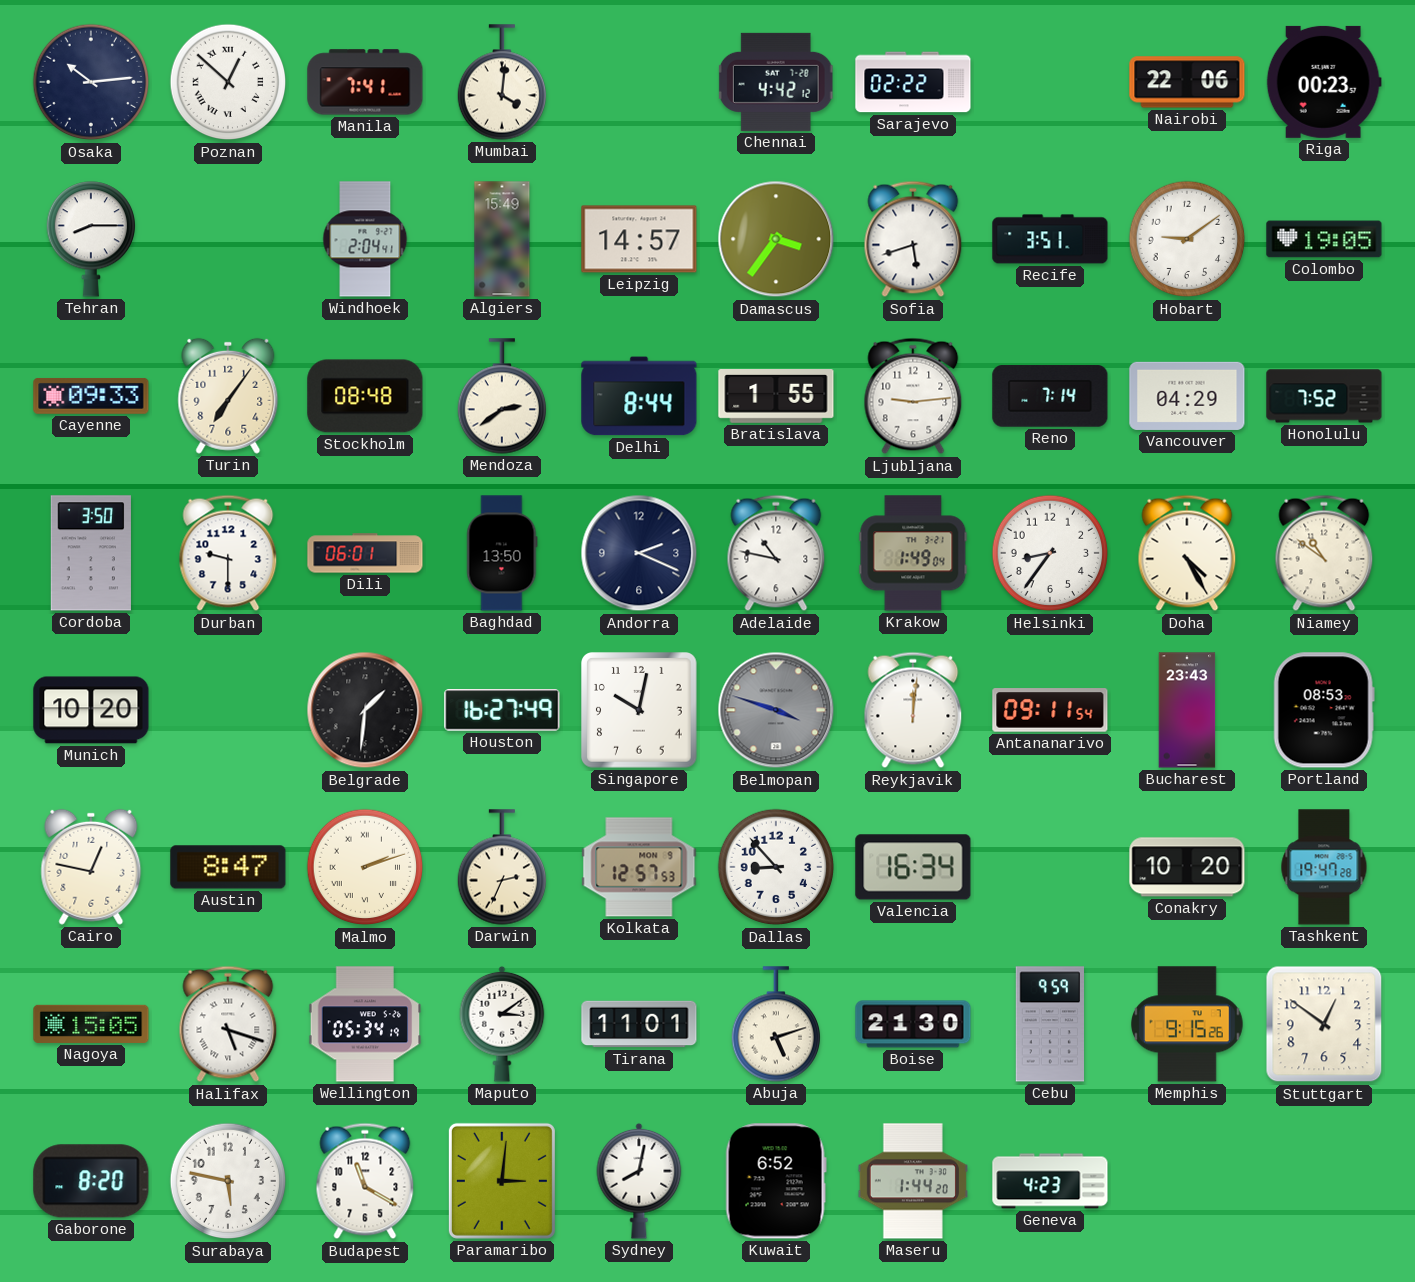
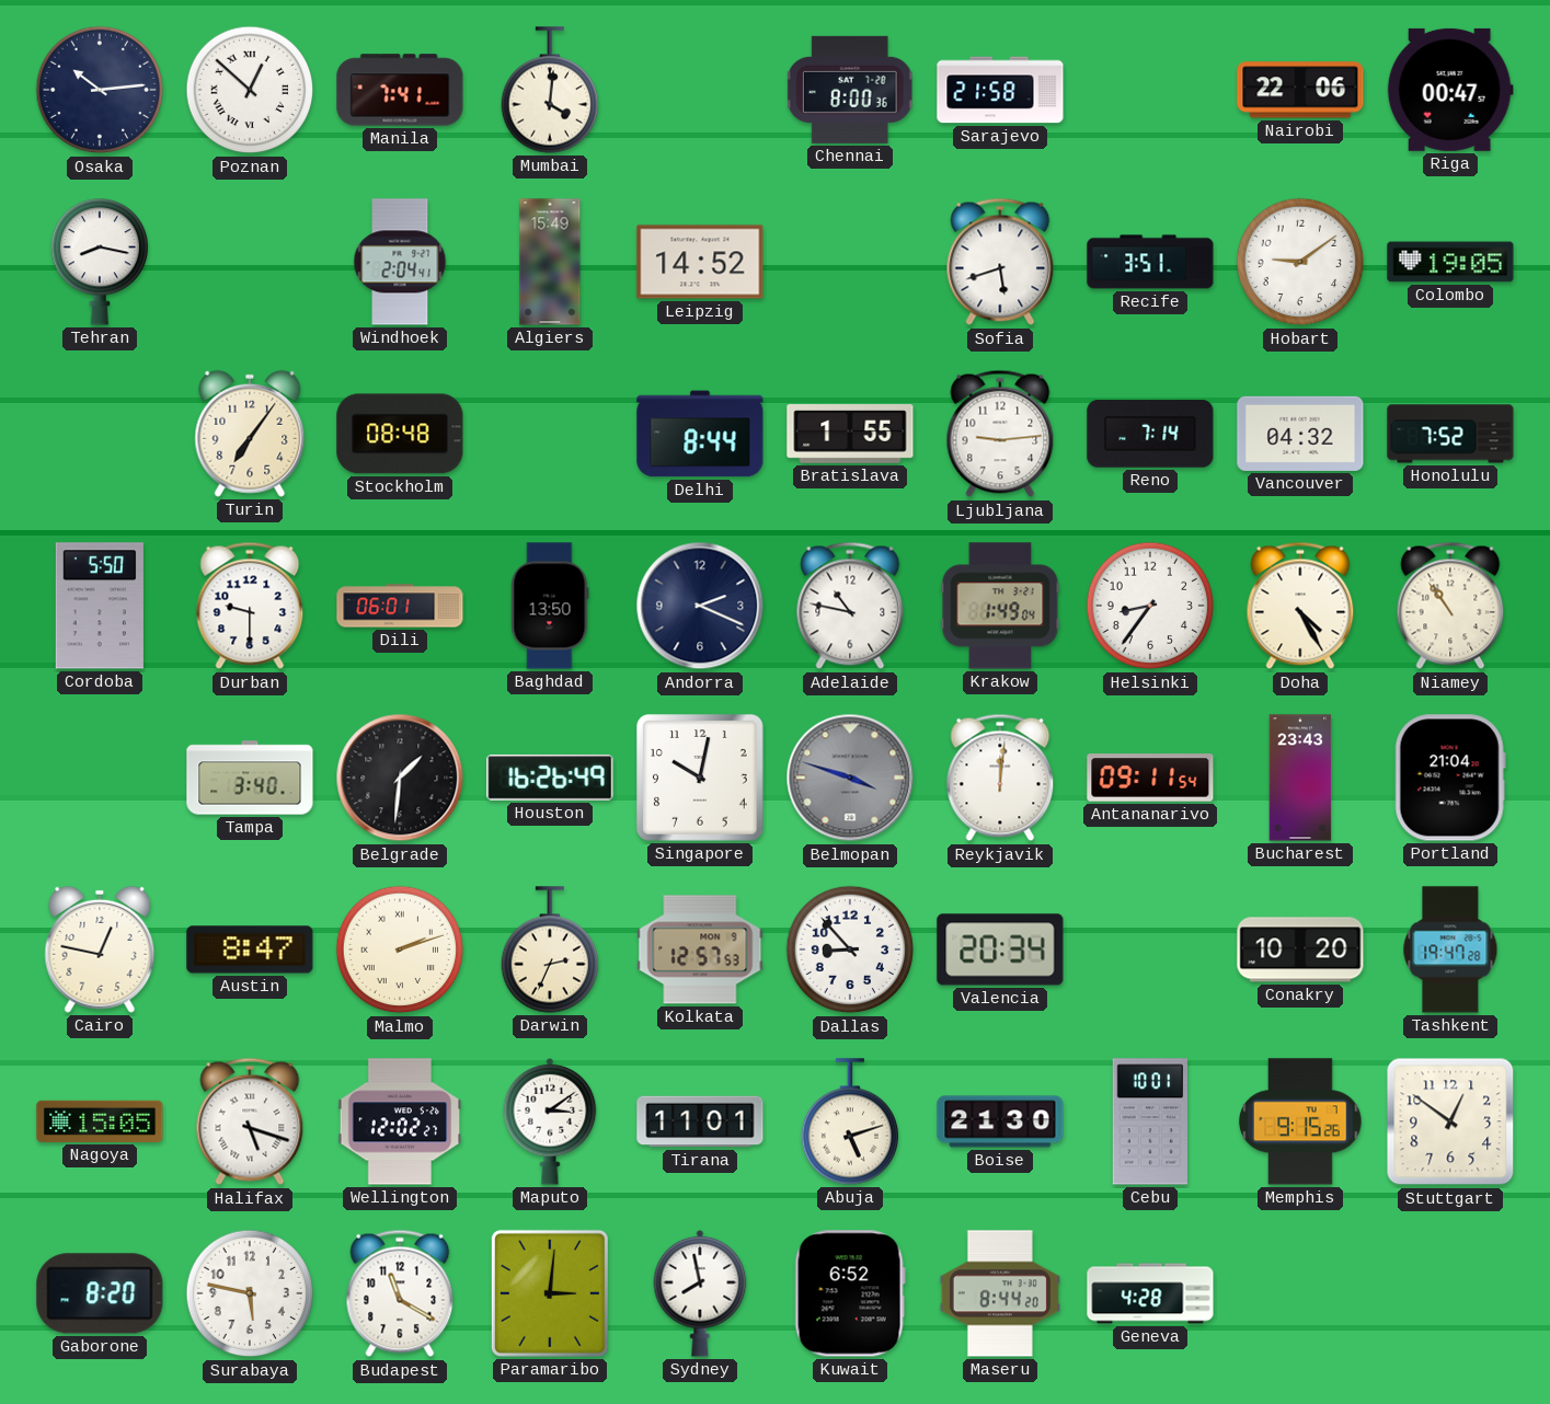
Chennai: 4:42 -> 8:00 (850, 90)
Sarajevo: 02:22 -> 21:58 (1000, 90)
Riga: 00:23 -> 00:47 (1450, 90)
Tehran: 8:15 -> 8:17 (99, 262)
Leipzig: 14:57 -> 14:52 (700, 262)
Damascus: 3:36 -> none (776, 239)
Cayenne: 09:33 -> none (91, 396)
Mendoza: 2:39 -> none (501, 396)
Vancouver: 04:29 -> 04:32 (1300, 434)
Cordoba: 3:50 -> 5:50 (100, 606)
Niamey: 10:51 -> 10:54 (1450, 606)
Munich: 10:20 -> none (91, 710)
Tampa: none -> 3:40 (250, 778)
Houston: 16:27 -> 16:26 (550, 778)
Portland: 08:53 -> 21:04 (1450, 778)
Valencia: 16:34 -> 20:34 (1000, 950)
Wellington: 05:34 -> 12:02 (400, 1121)
Cebu: 9:59 -> 10:01 (1149, 1121)
Sydney: 8:02 -> 7:58 (700, 1293)
Maseru: 1:44 -> 8:44 (1000, 1293)
Geneva: 4:23 -> 4:28 (1150, 1293)
